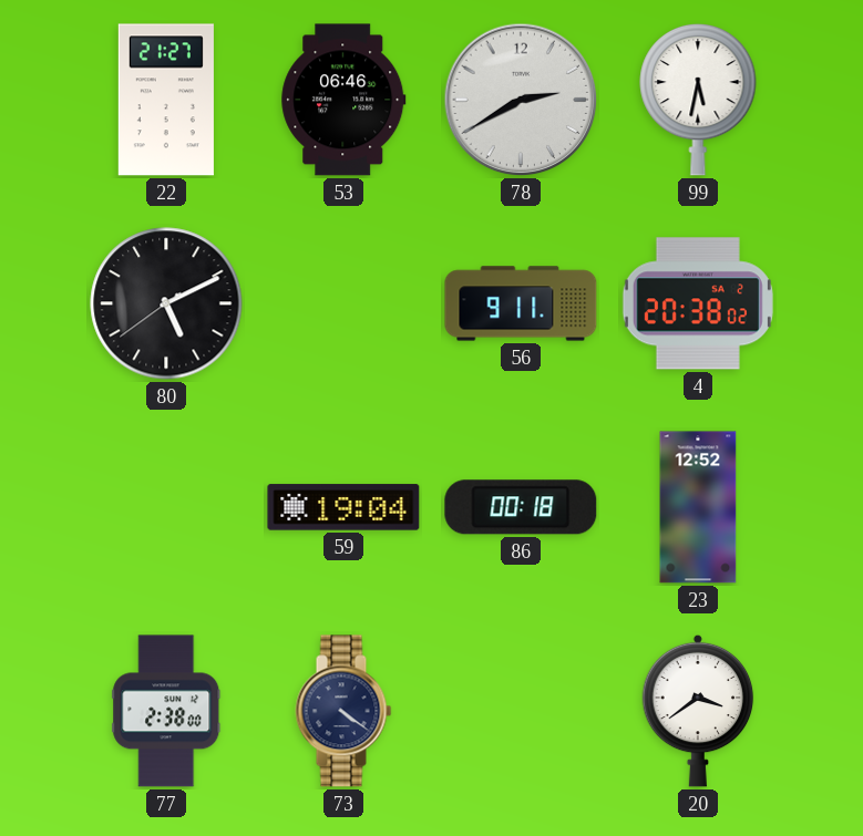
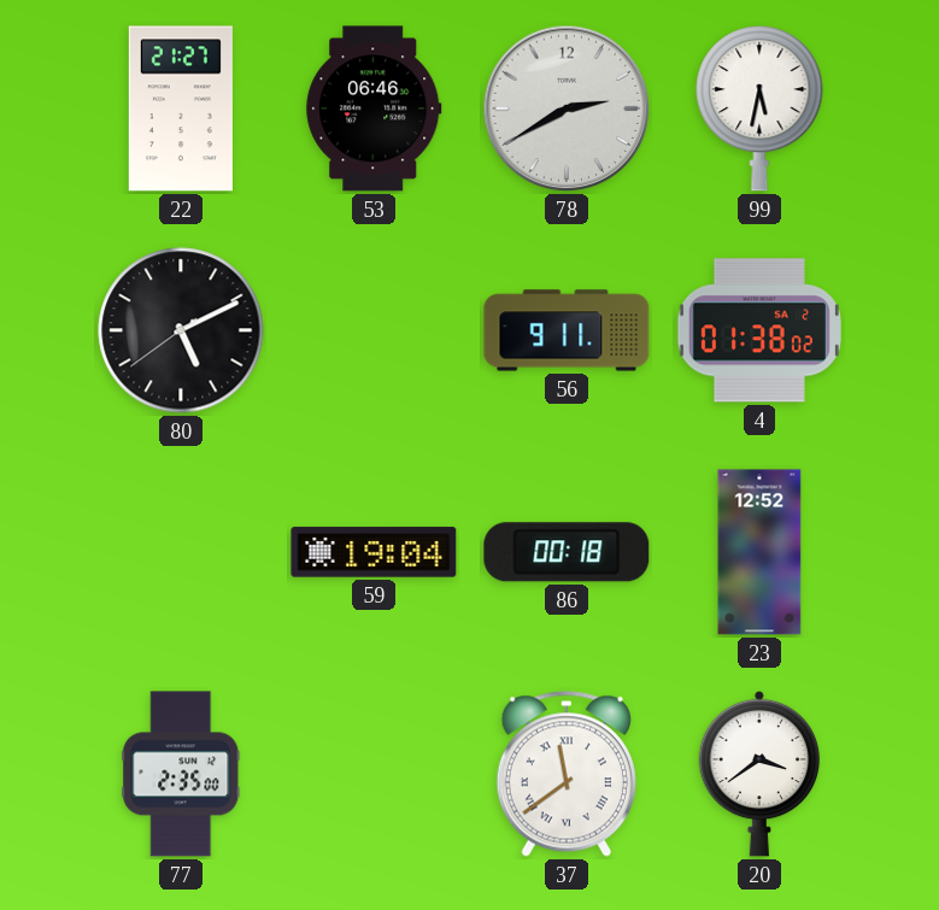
4: 20:38 -> 01:38 (759, 330)
77: 2:38 -> 2:35 (181, 774)
73: 4:21 -> none (343, 711)
37: none -> 11:39 (567, 774)
